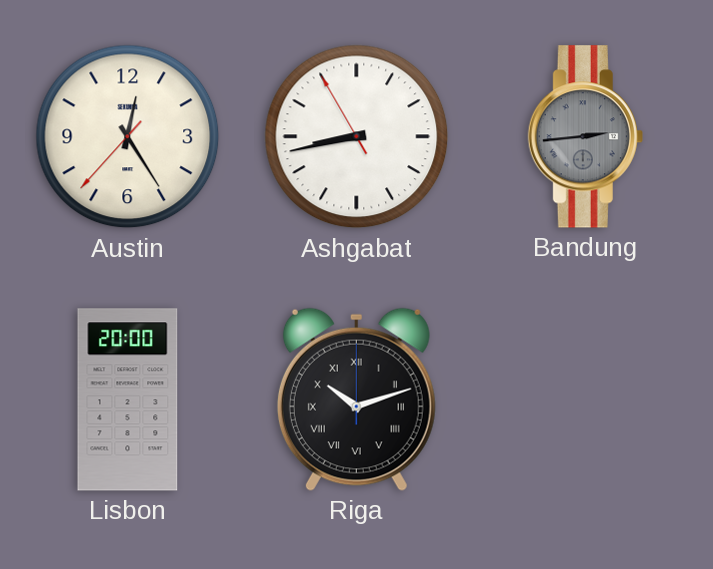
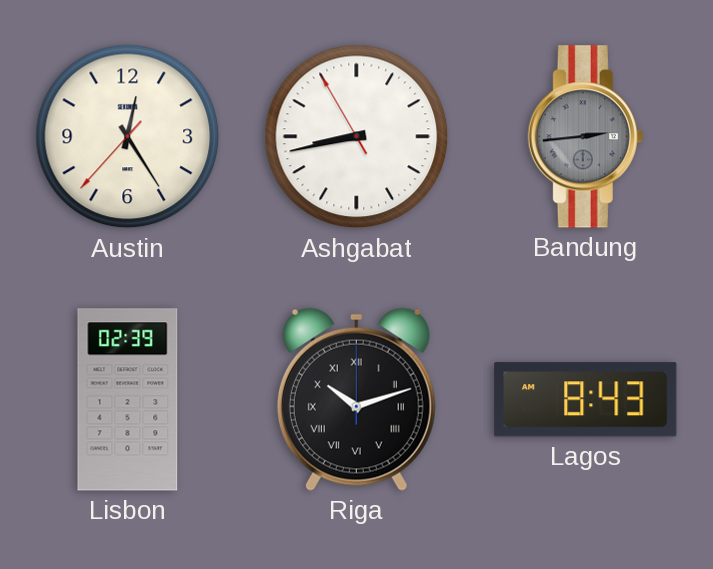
Lisbon: 20:00 -> 02:39 (128, 400)
Lagos: none -> 8:43 (586, 400)
